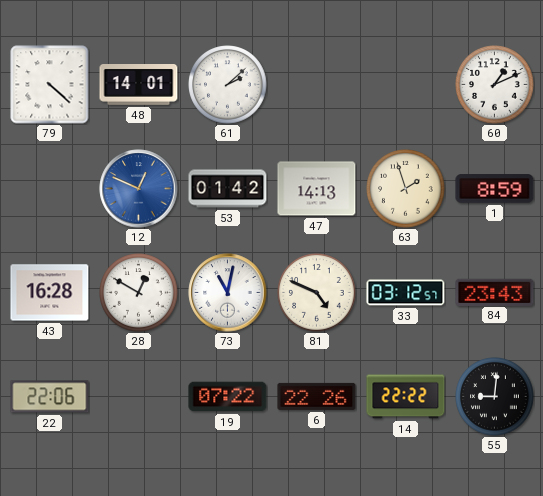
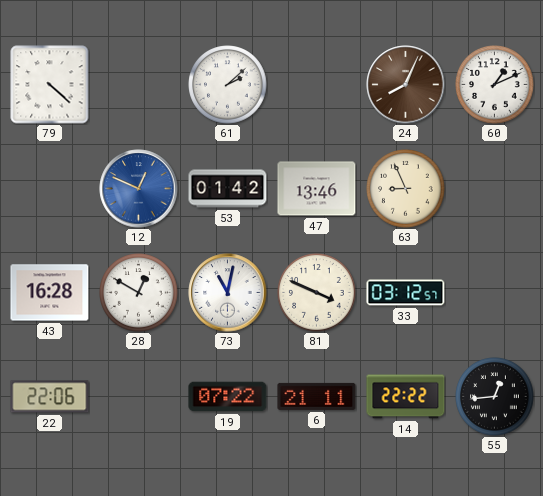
48: 14:01 -> none (139, 85)
24: none -> 8:04 (406, 85)
47: 14:13 -> 13:46 (317, 189)
63: 1:57 -> 8:56 (406, 189)
1: 8:59 -> none (495, 189)
81: 4:49 -> 3:49 (317, 293)
84: 23:43 -> none (495, 292)
6: 22:26 -> 21:11 (317, 396)
55: 9:01 -> 12:44 (495, 397)
